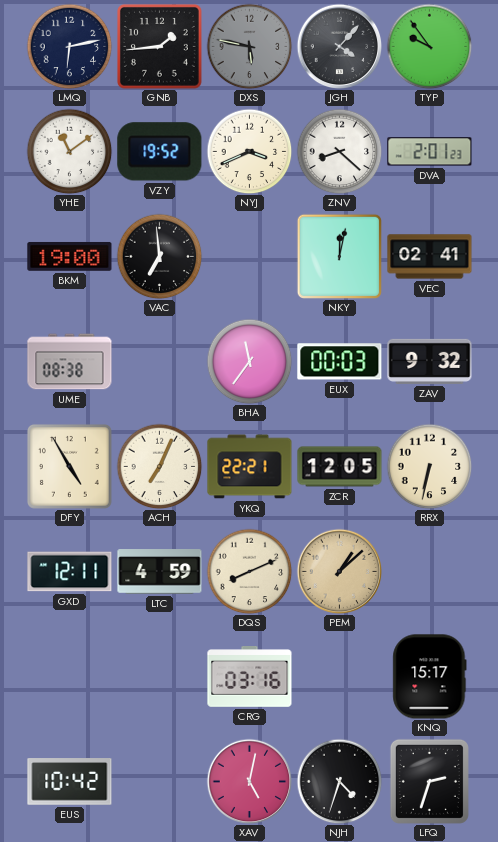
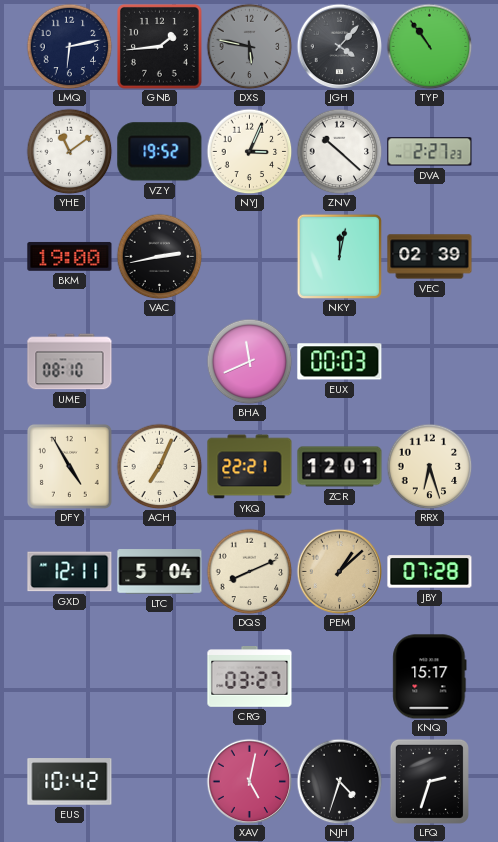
TYP: 9:54 -> 10:54 (429, 46)
NYJ: 3:41 -> 3:04 (249, 151)
ZNV: 8:22 -> 10:22 (339, 151)
DVA: 2:01 -> 2:27 (430, 152)
VAC: 6:59 -> 2:43 (159, 256)
VEC: 02:41 -> 02:39 (430, 257)
UME: 08:38 -> 08:10 (70, 362)
BHA: 11:36 -> 11:41 (249, 361)
ZAV: 9:32 -> none (430, 361)
ZCR: 12:05 -> 12:01 (340, 467)
RRX: 6:32 -> 6:27 (429, 466)
LTC: 4:59 -> 5:04 (160, 572)
JBY: none -> 07:28 (430, 572)
CRG: 03:16 -> 03:27 (250, 677)
